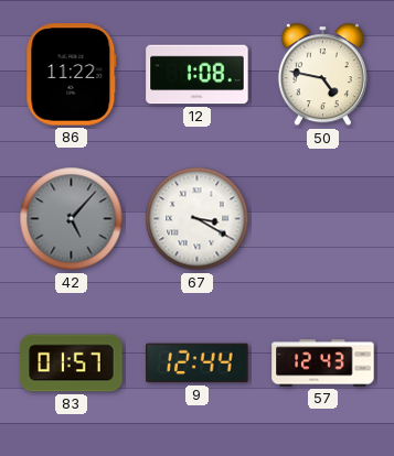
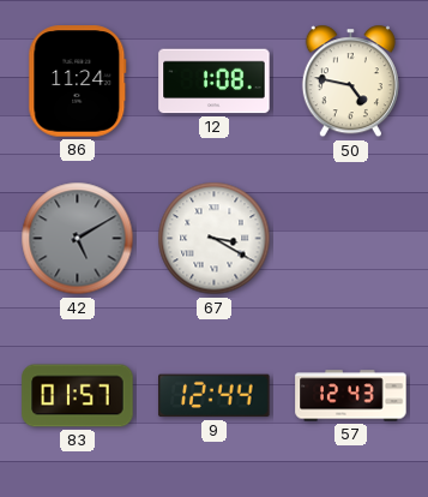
86: 11:22 -> 11:24 (78, 82)
42: 5:07 -> 5:10 (78, 239)
